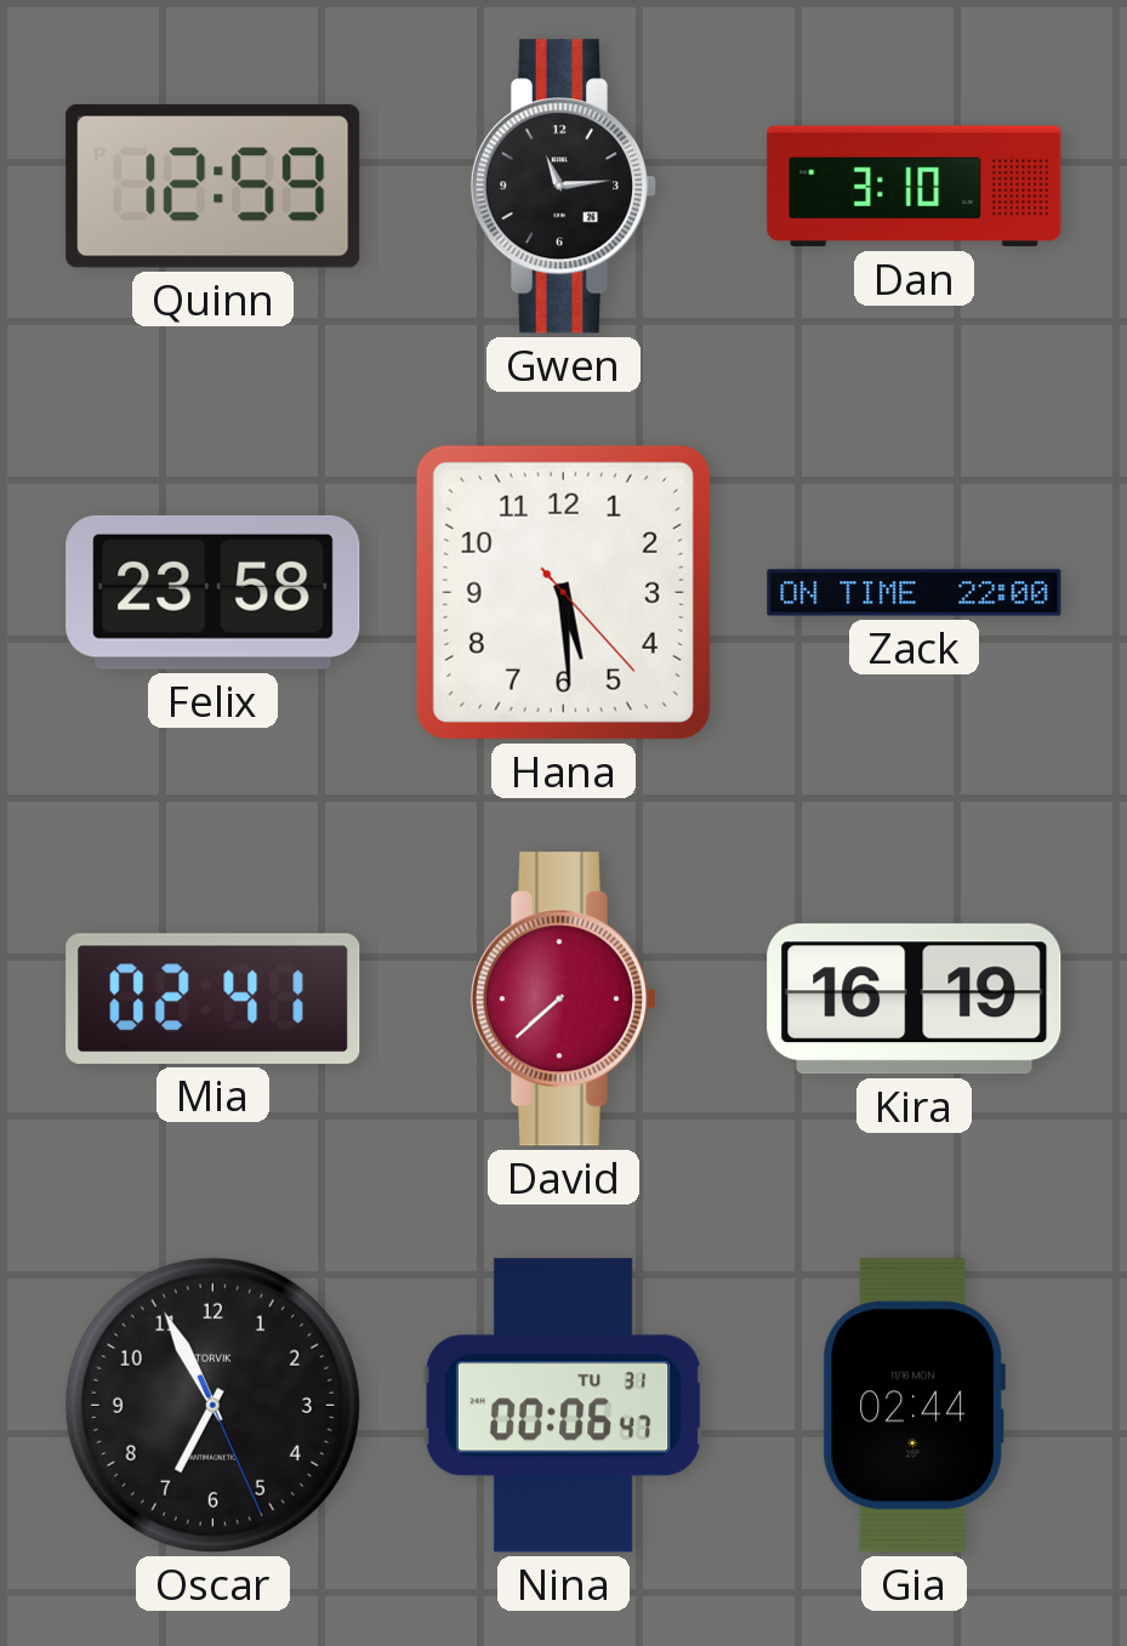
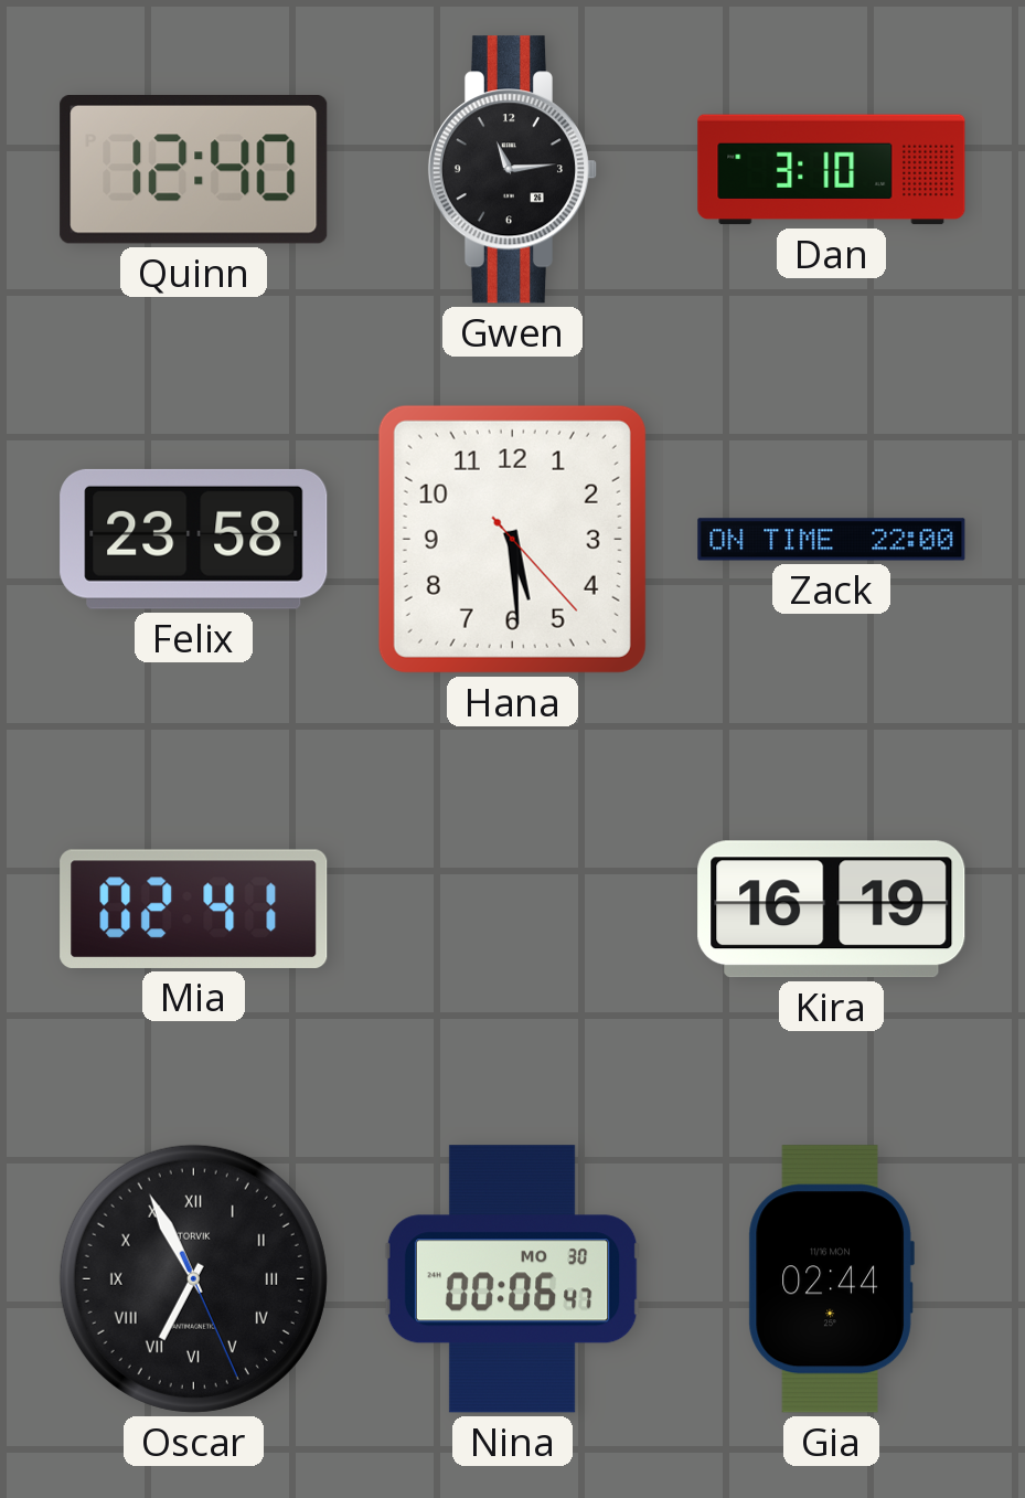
Quinn: 12:59 -> 12:40 (194, 170)
David: 7:38 -> none (563, 999)
Oscar numerals: Arabic -> Roman (193, 1278)
Nina date: TU 31 -> MO 30 (512, 1279)
